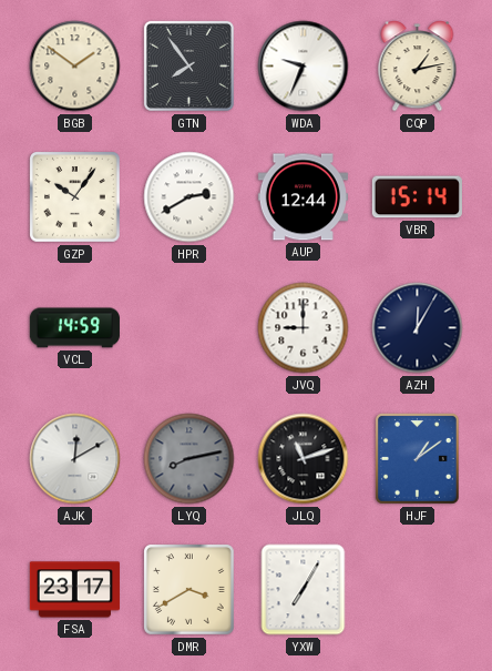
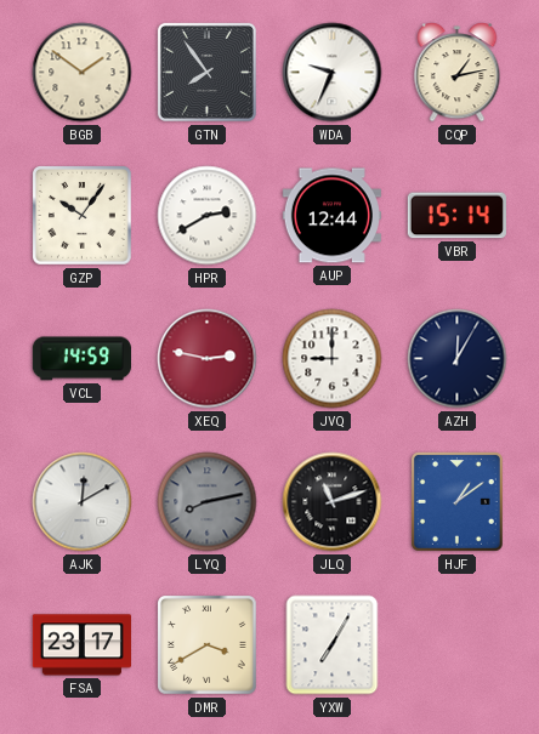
XEQ: none -> 2:47 (208, 359)
